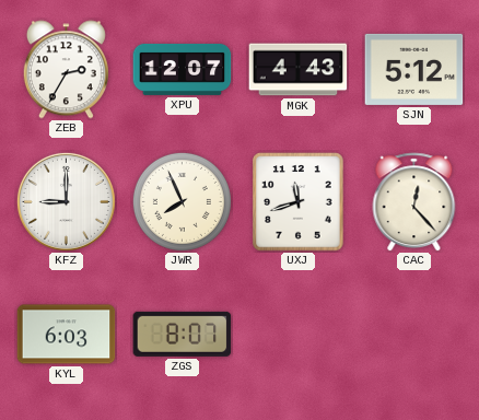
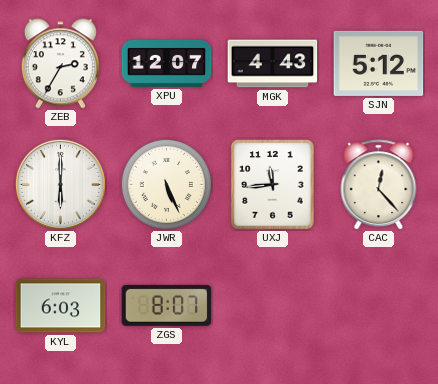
KFZ: 9:00 -> 6:00 (60, 184)
JWR: 7:56 -> 5:26 (166, 184)
UXJ: 11:42 -> 11:44 (273, 185)
